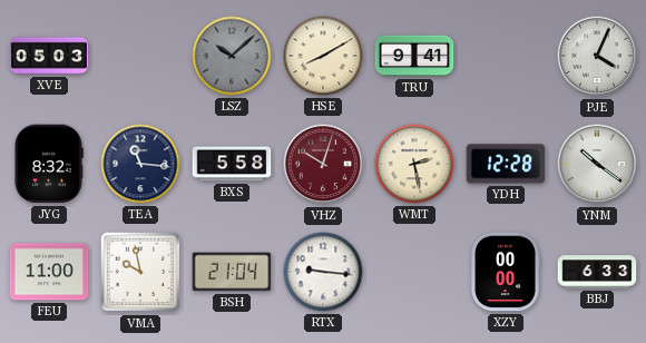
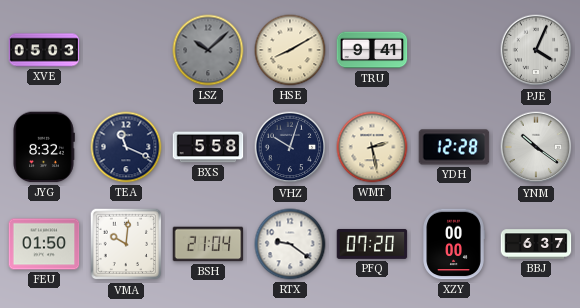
TEA: 11:16 -> 11:19 (126, 147)
VHZ dial: burgundy -> navy (290, 147)
FEU: 11:00 -> 01:50 (44, 244)
VMA: 9:58 -> 10:01 (126, 244)
RTX: 9:16 -> 9:21 (290, 244)
PFQ: none -> 07:20 (372, 244)
BBJ: 6:33 -> 6:37 (536, 244)
